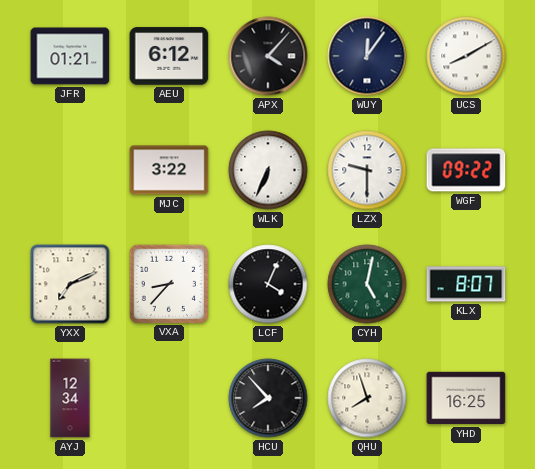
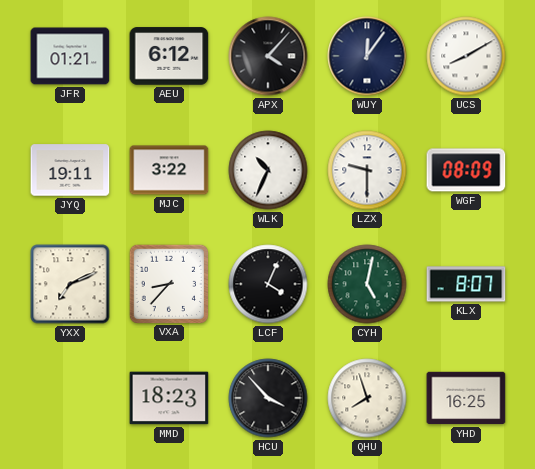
JYQ: none -> 19:11 (70, 170)
WLK: 6:34 -> 10:34 (268, 170)
WGF: 09:22 -> 08:09 (466, 170)
AYJ: 12:34 -> none (70, 398)
MMD: none -> 18:23 (169, 398)
HCU: 7:53 -> 3:53 (268, 398)
